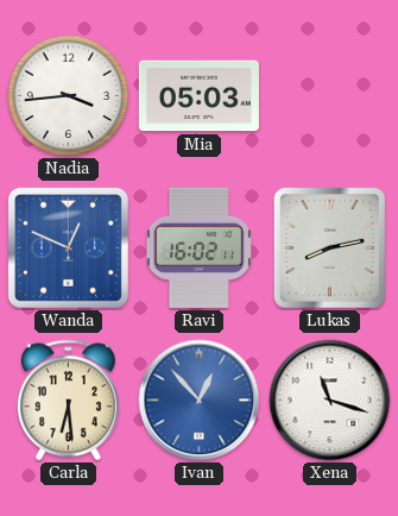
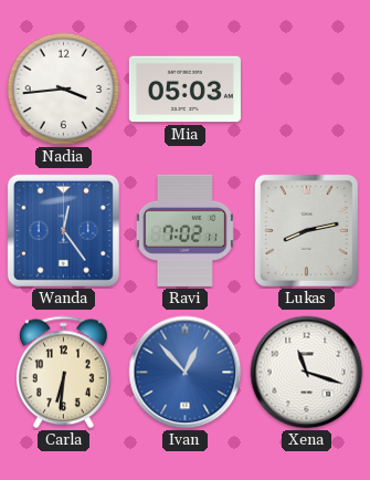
Wanda: 12:49 -> 12:24 (63, 230)
Ravi: 16:02 -> 7:02 (184, 230)
Carla: 6:29 -> 6:31 (63, 373)
